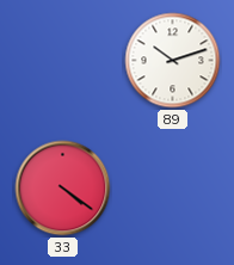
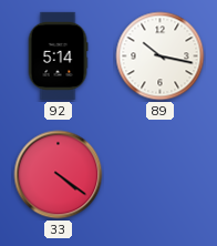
92: none -> 5:14 (58, 55)
89: 10:12 -> 10:17 (161, 57)
